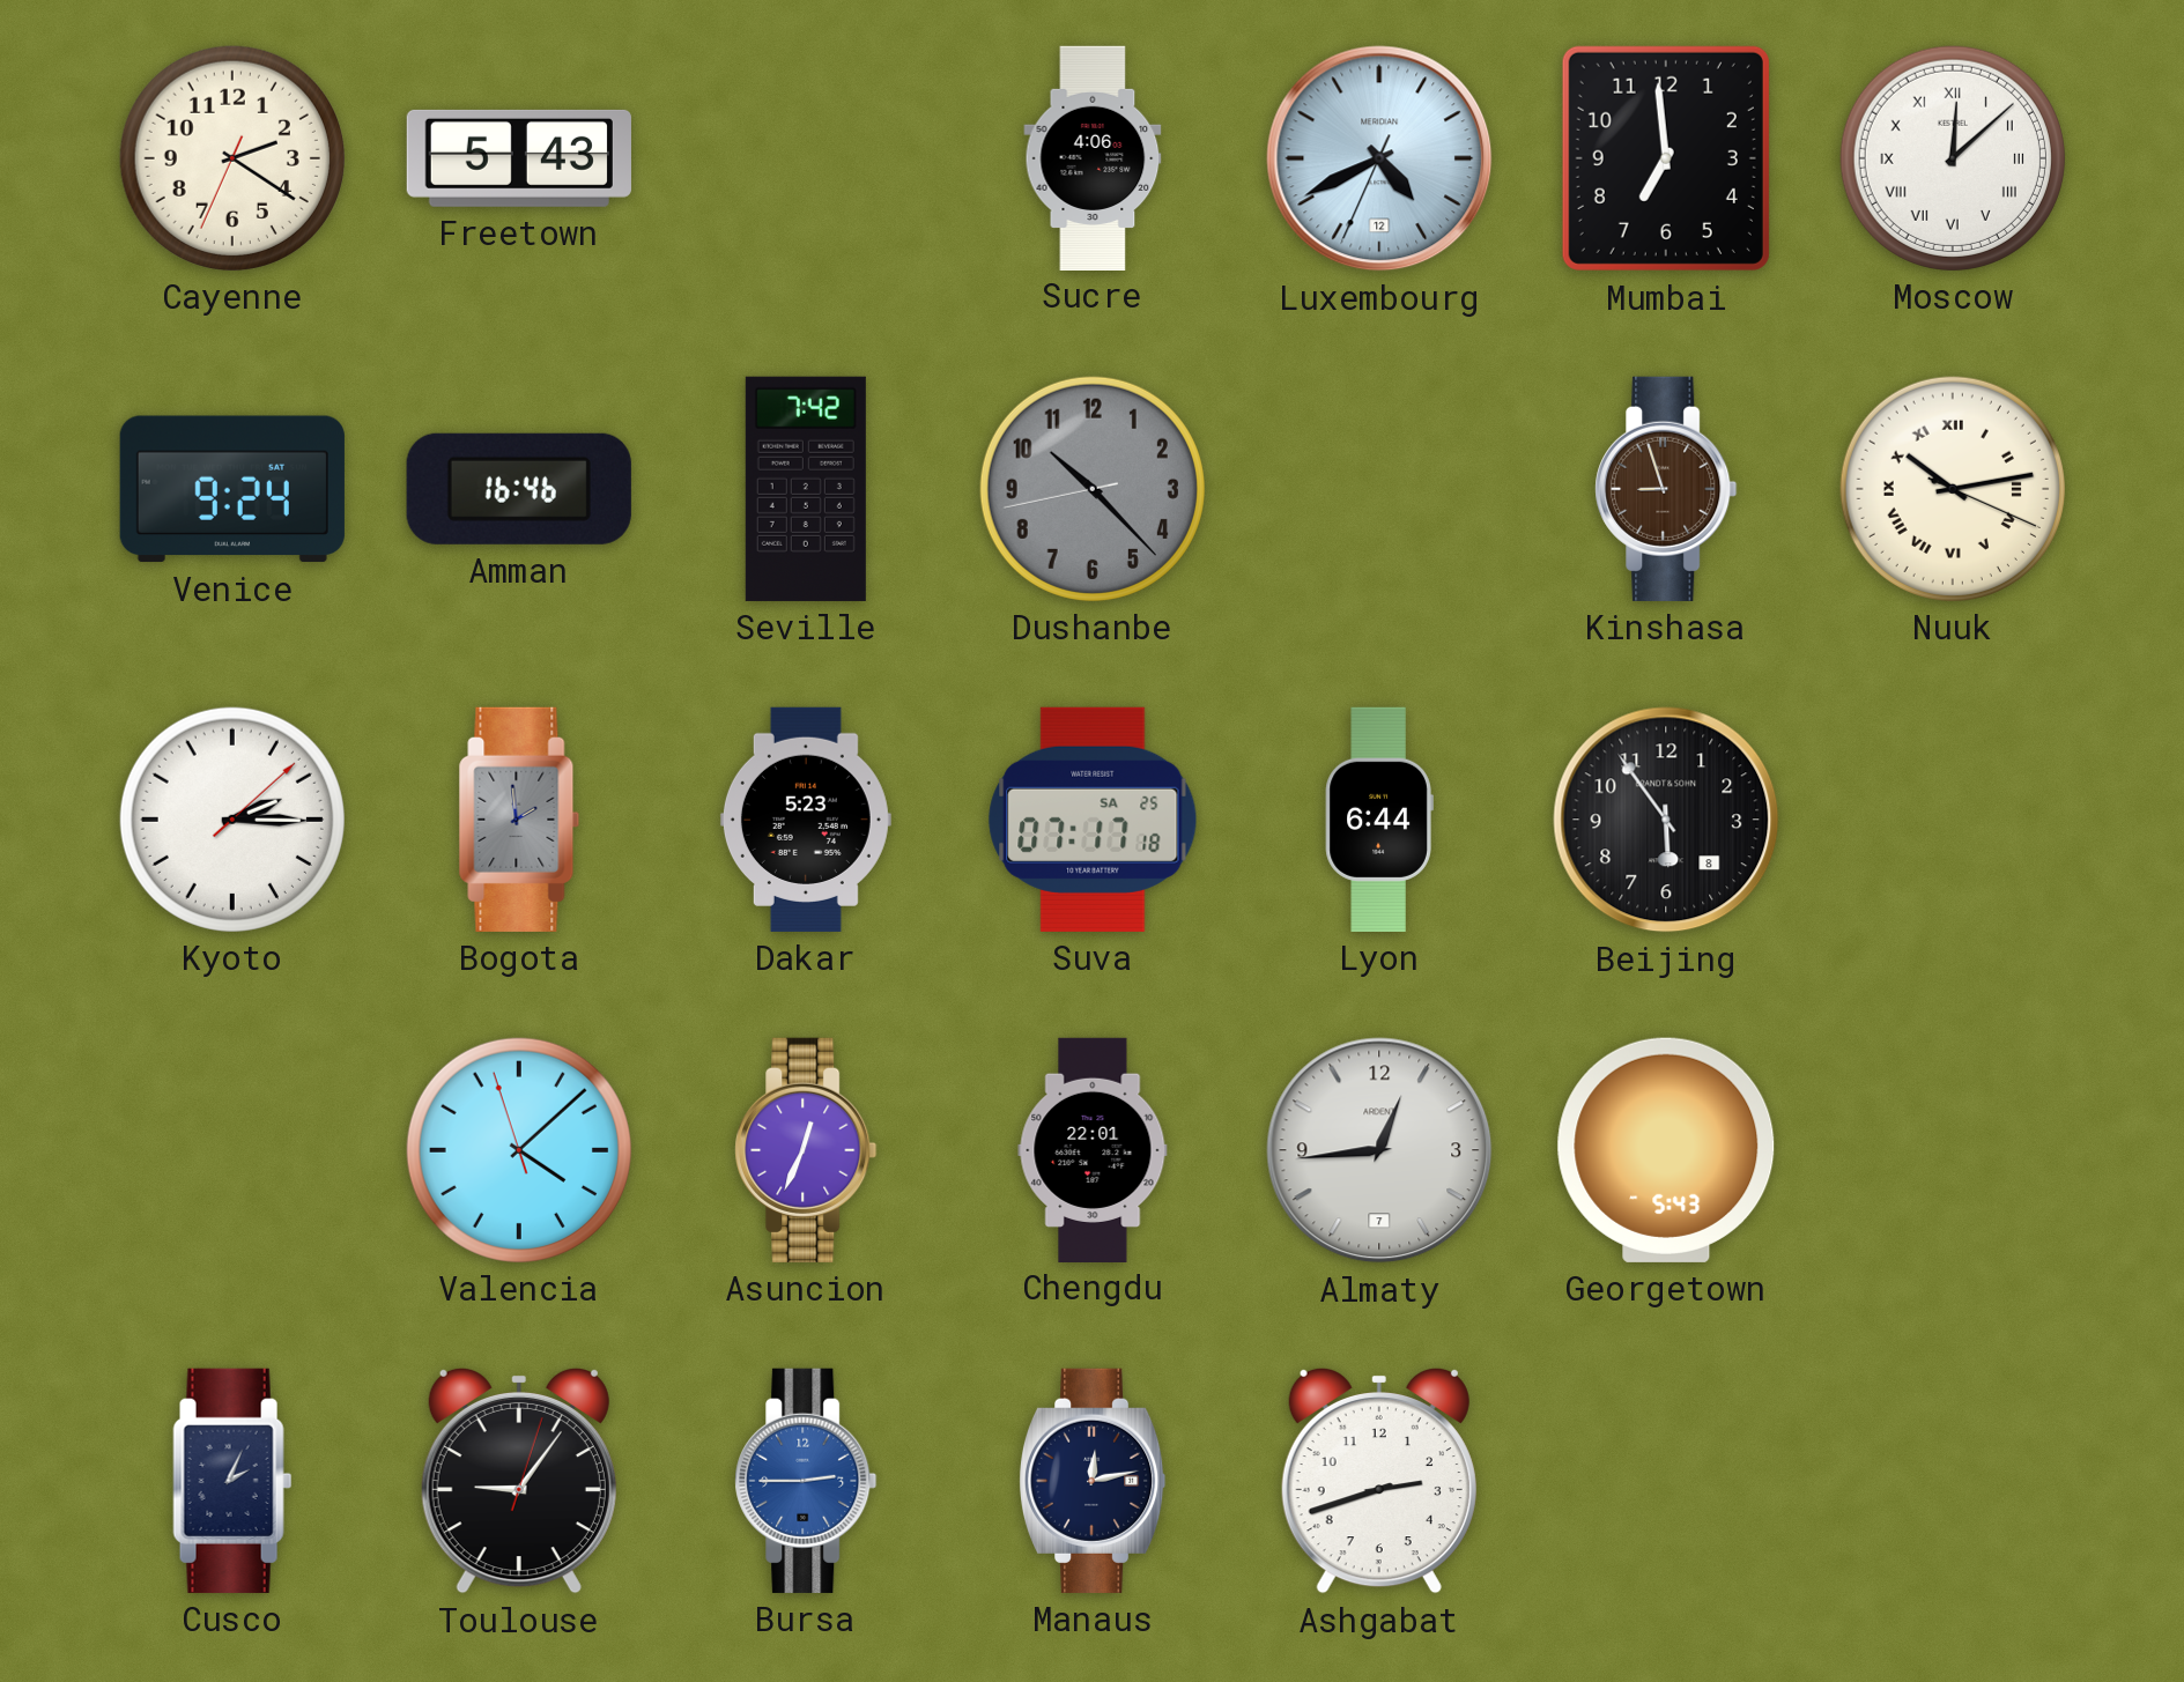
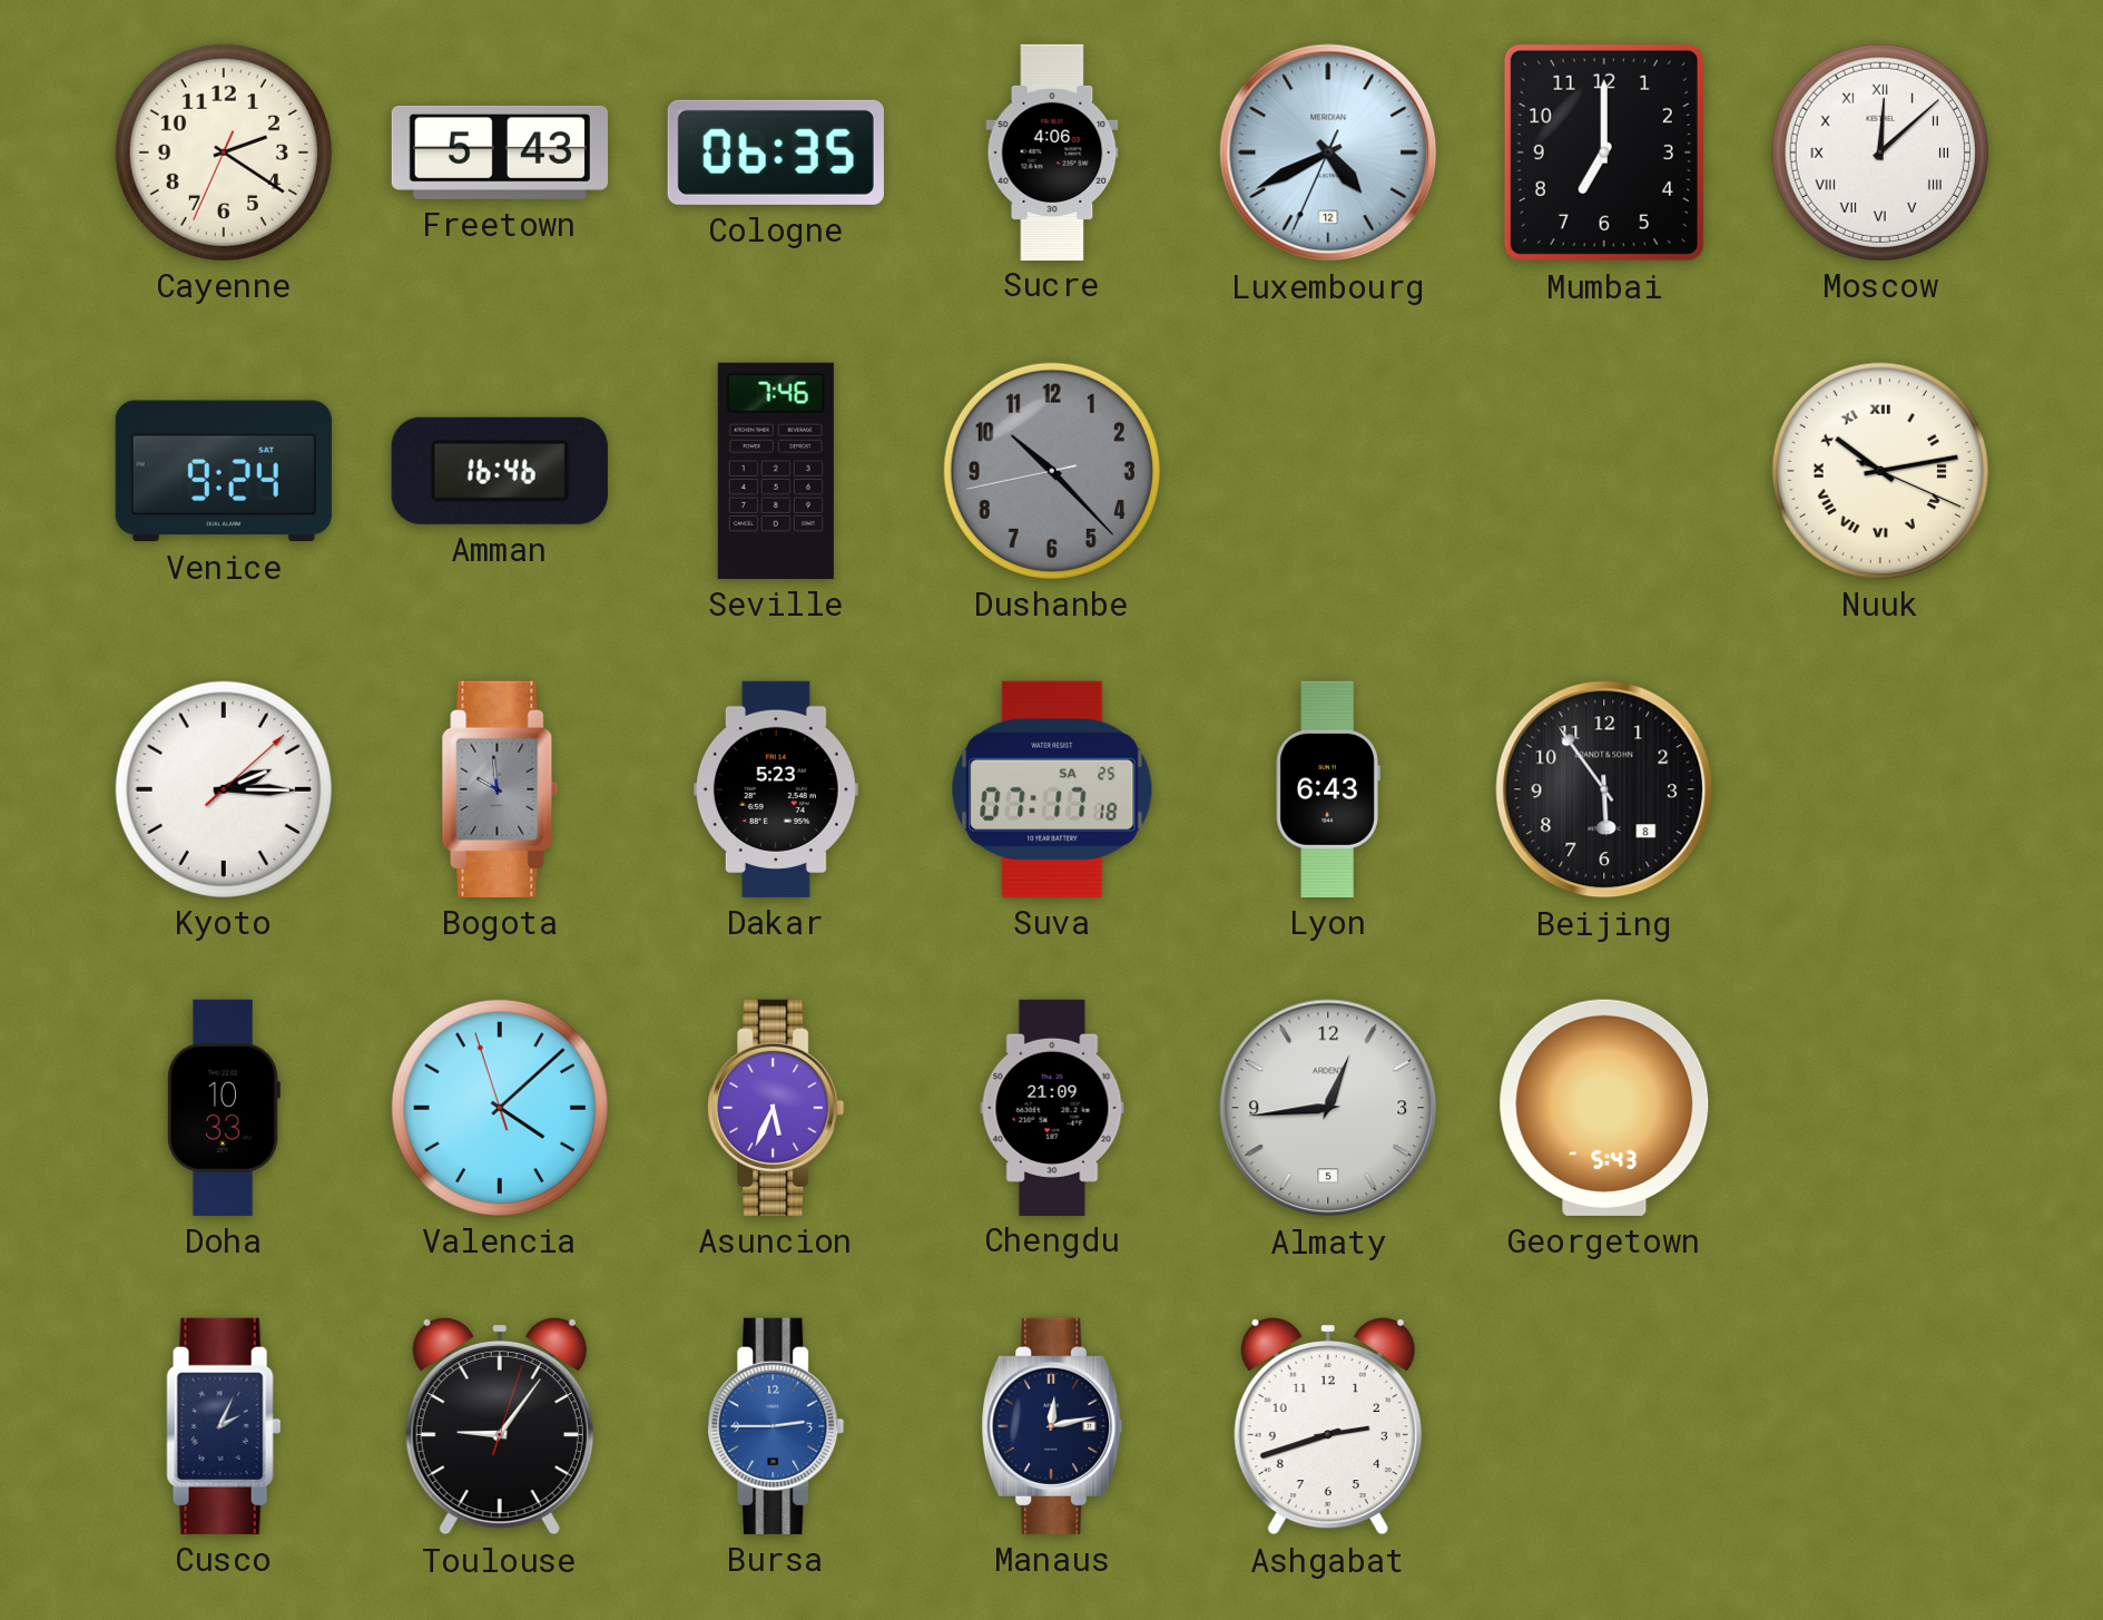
Cologne: none -> 06:35 (776, 153)
Mumbai: 6:59 -> 7:00 (1604, 153)
Seville: 7:42 -> 7:46 (776, 471)
Kinshasa: 8:57 -> none (1666, 489)
Bogota: 1:59 -> 9:59 (500, 789)
Lyon: 6:44 -> 6:43 (1328, 789)
Doha: none -> 10:33 (224, 1108)
Asuncion: 12:34 -> 5:34 (776, 1108)
Chengdu: 22:01 -> 21:09 (1052, 1107)
Almaty date: 7 -> 5 (1328, 1108)
